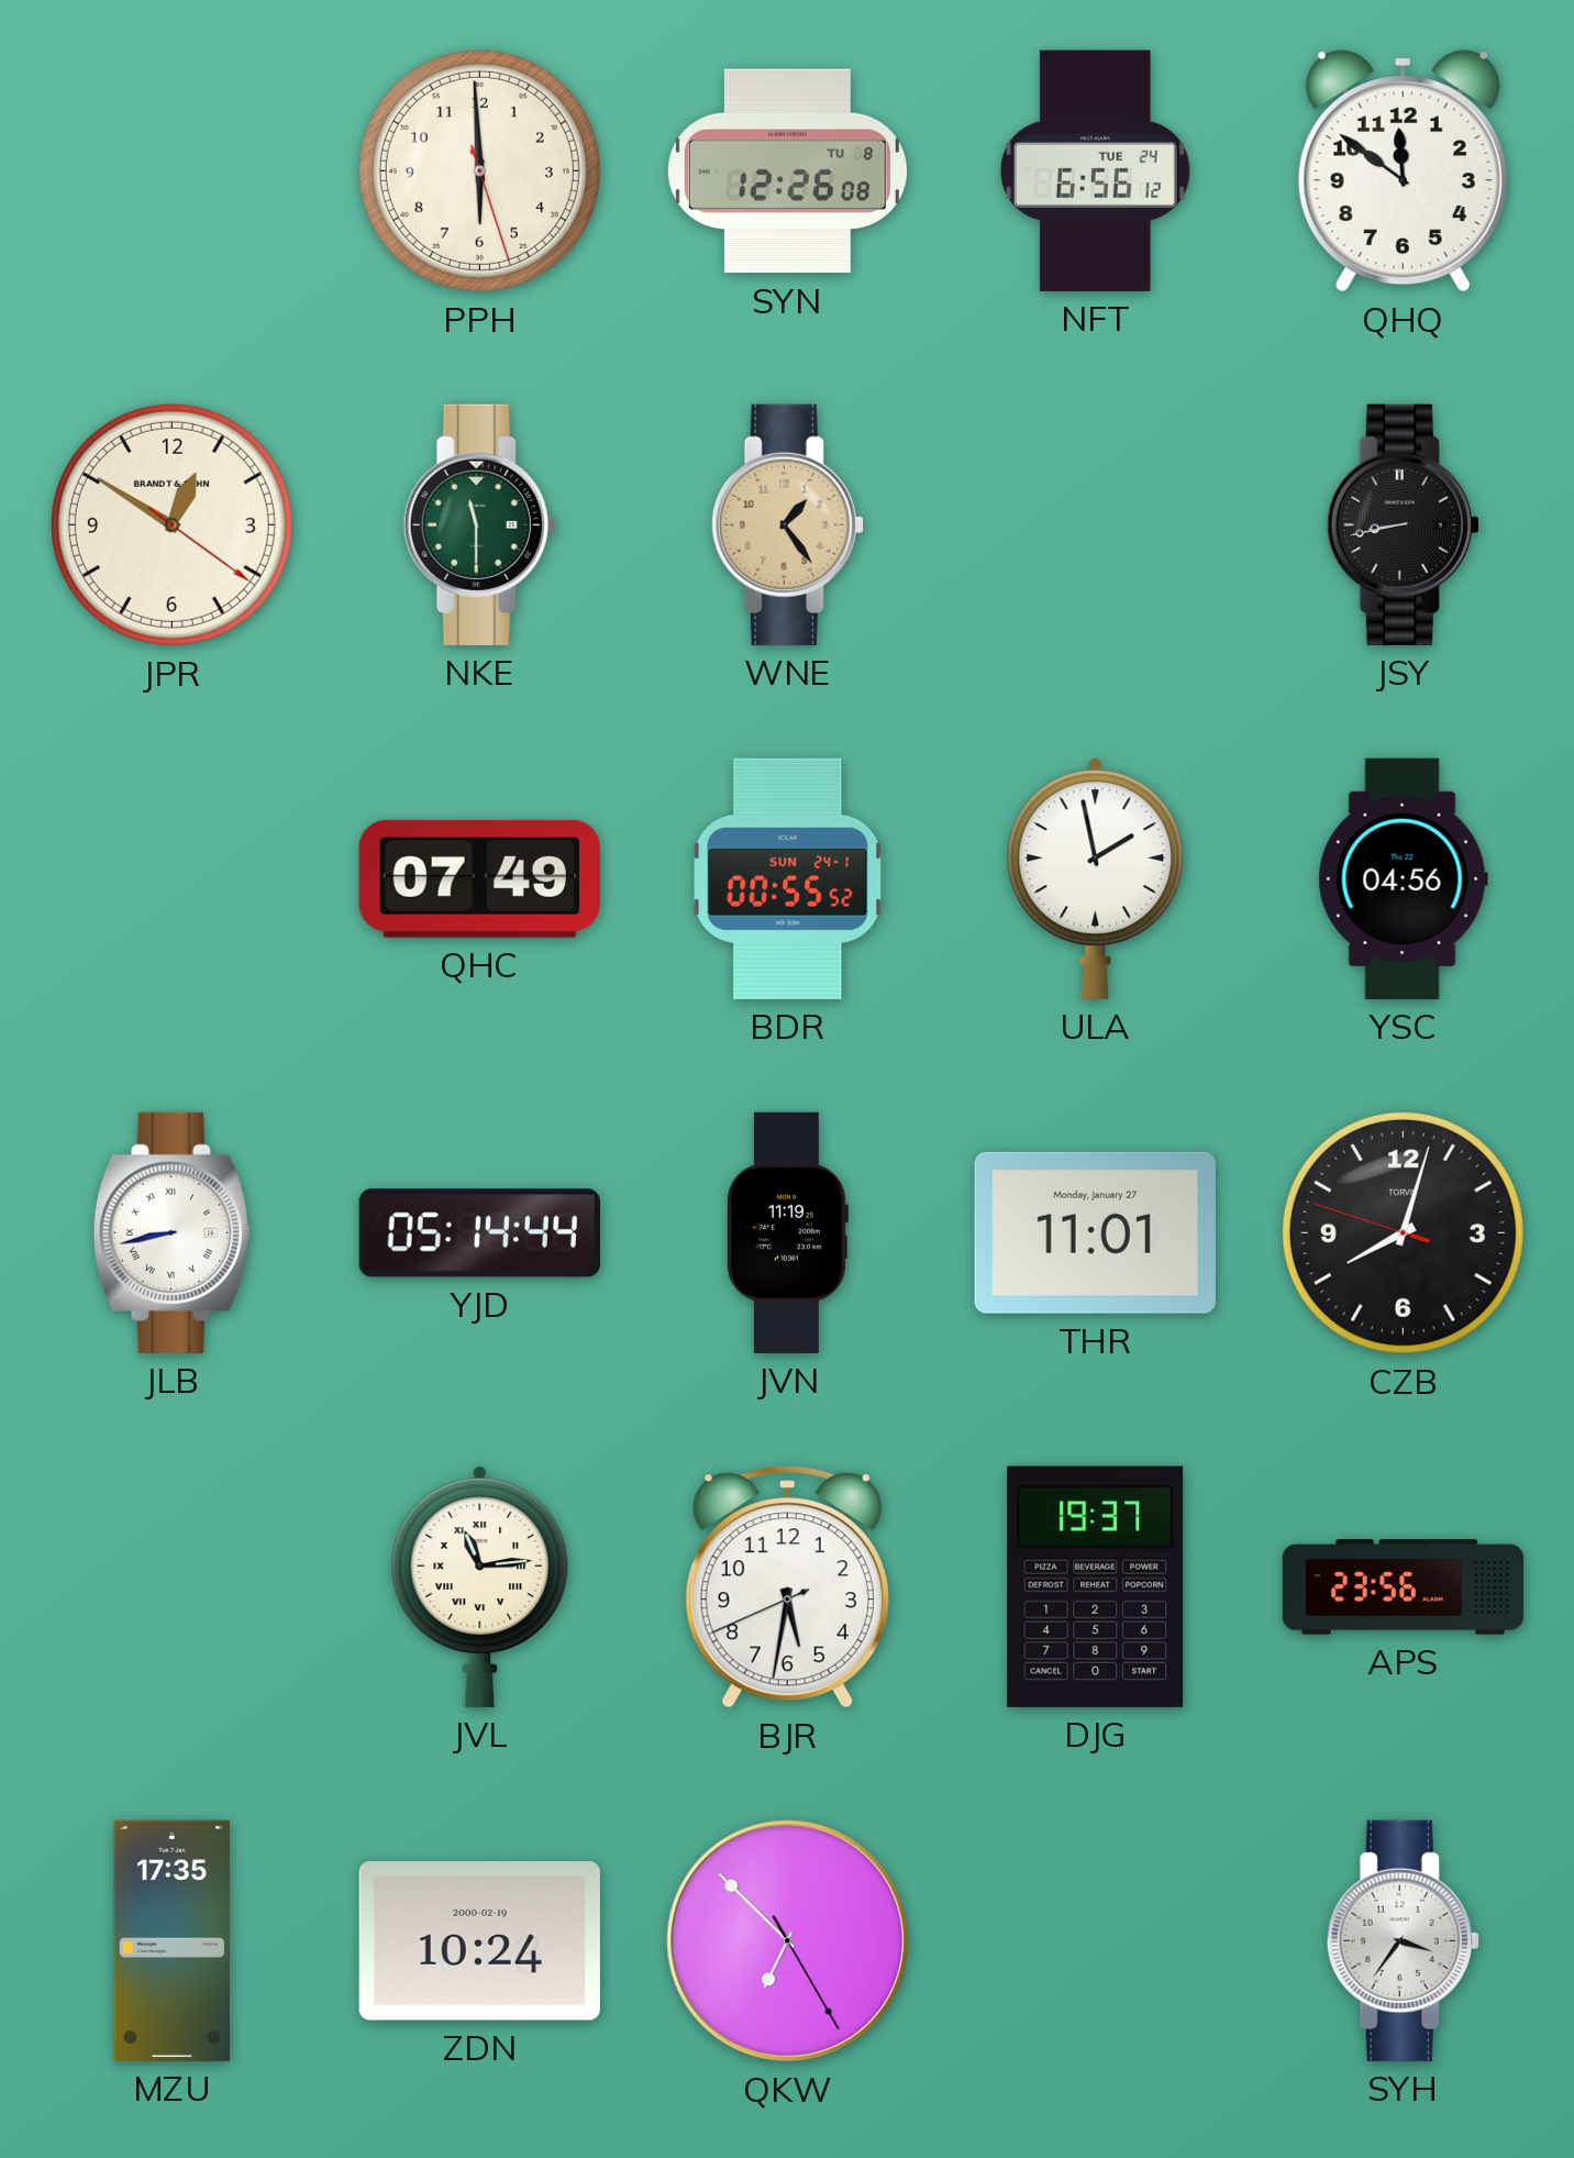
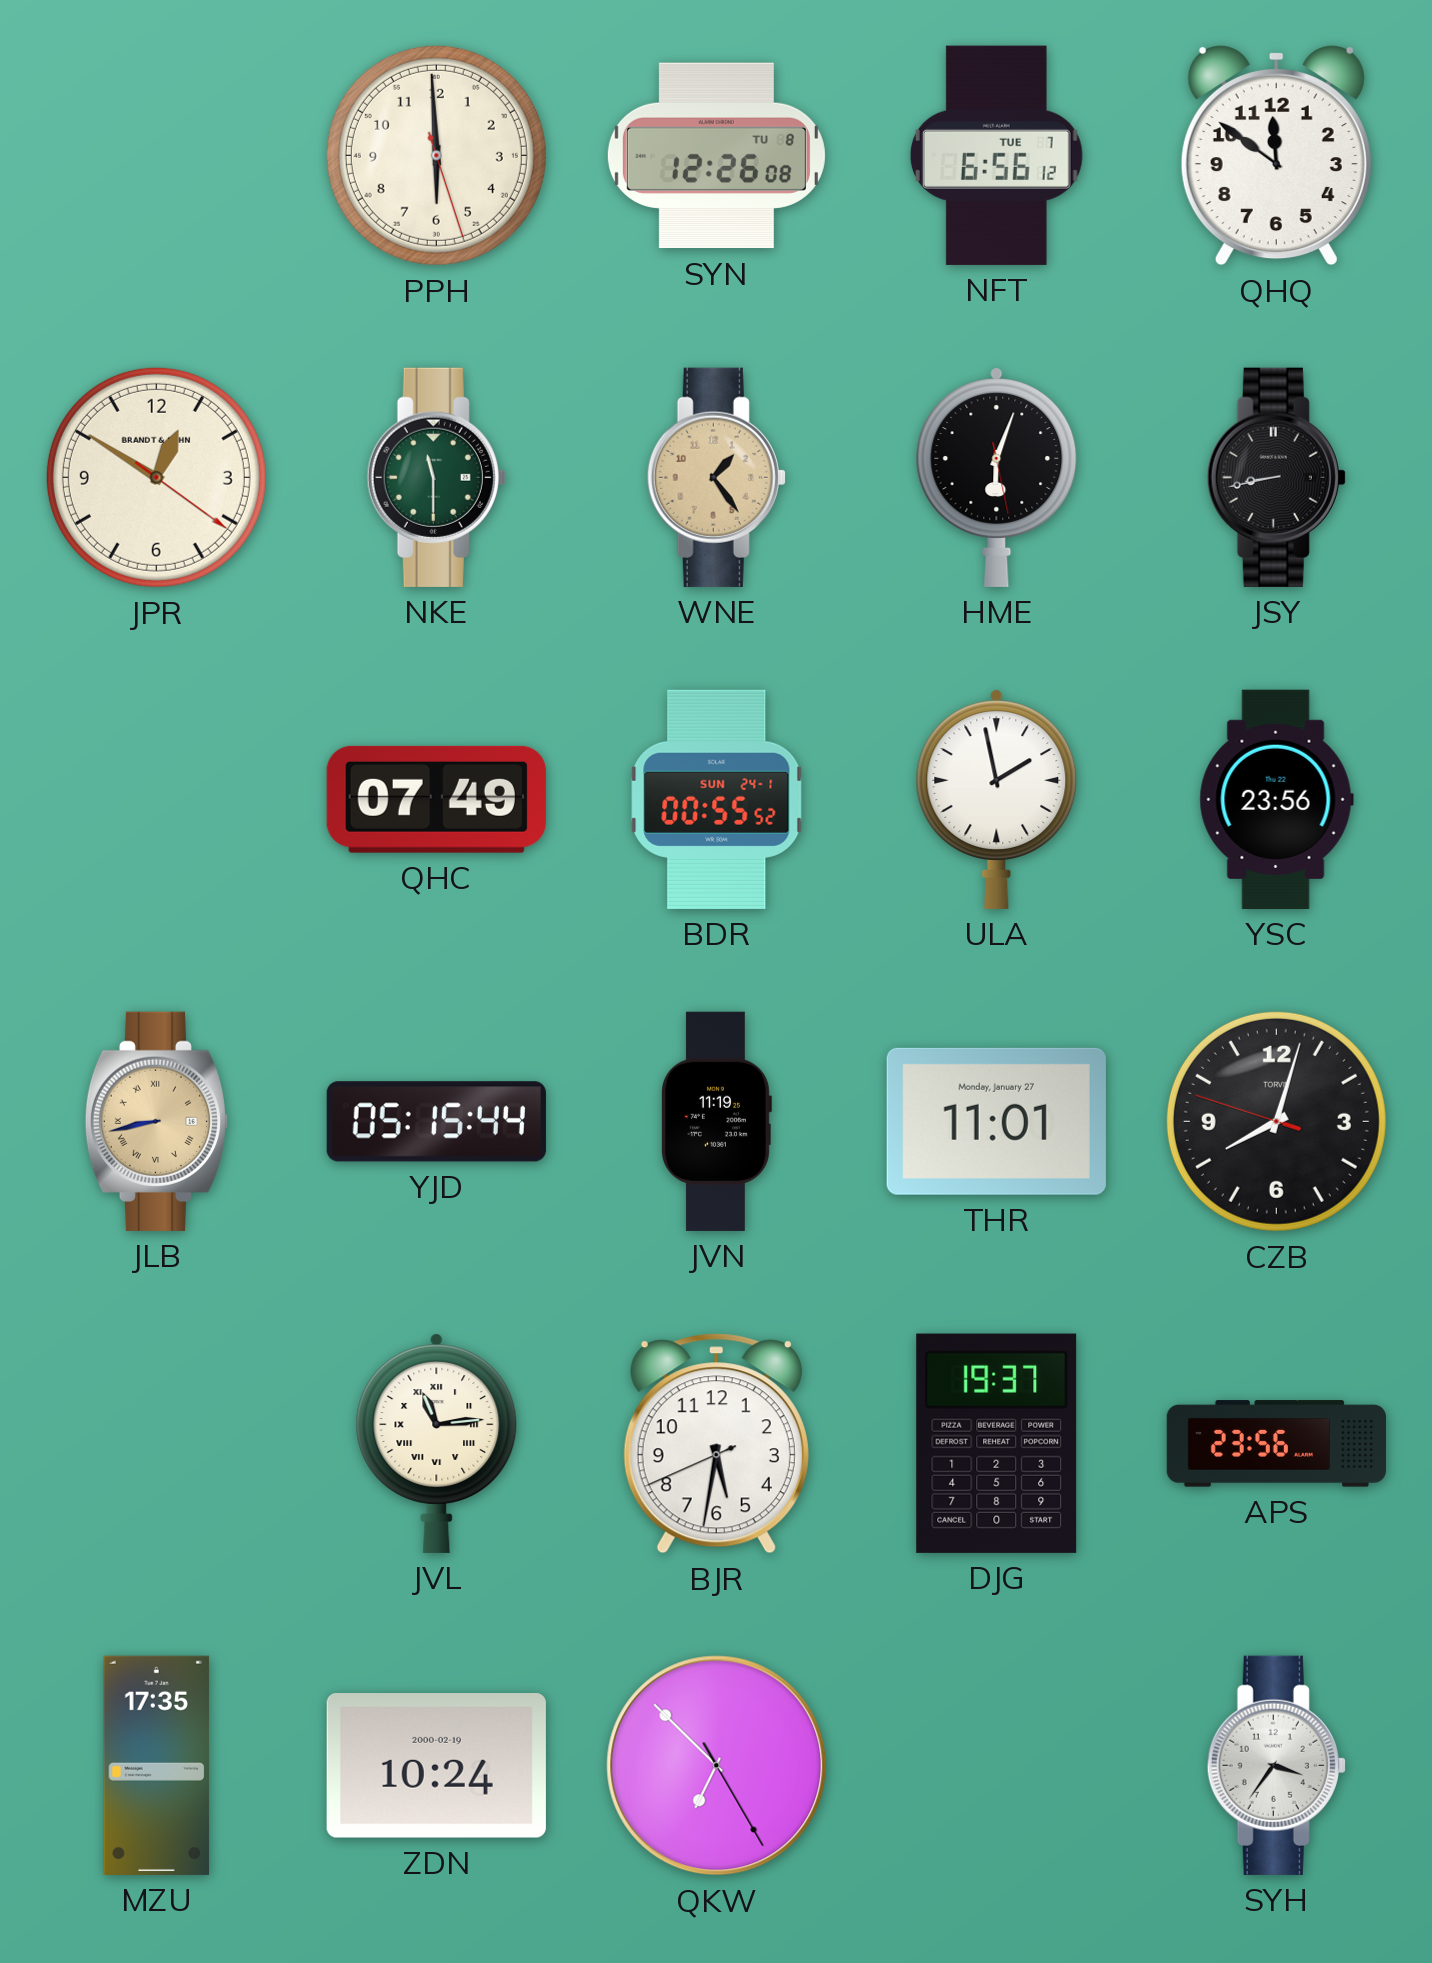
NFT date: TUE 24 -> TUE 7 (996, 155)
HME: none -> 6:03 (997, 477)
YSC: 04:56 -> 23:56 (1276, 799)
JLB dial: white -> champagne (156, 1121)
YJD: 05:14 -> 05:15 (436, 1122)
